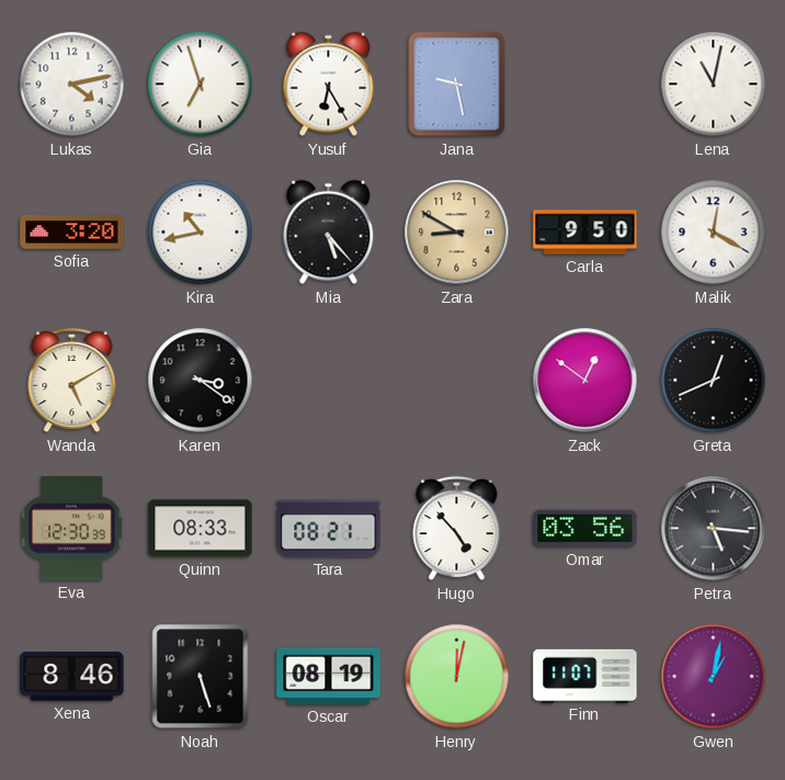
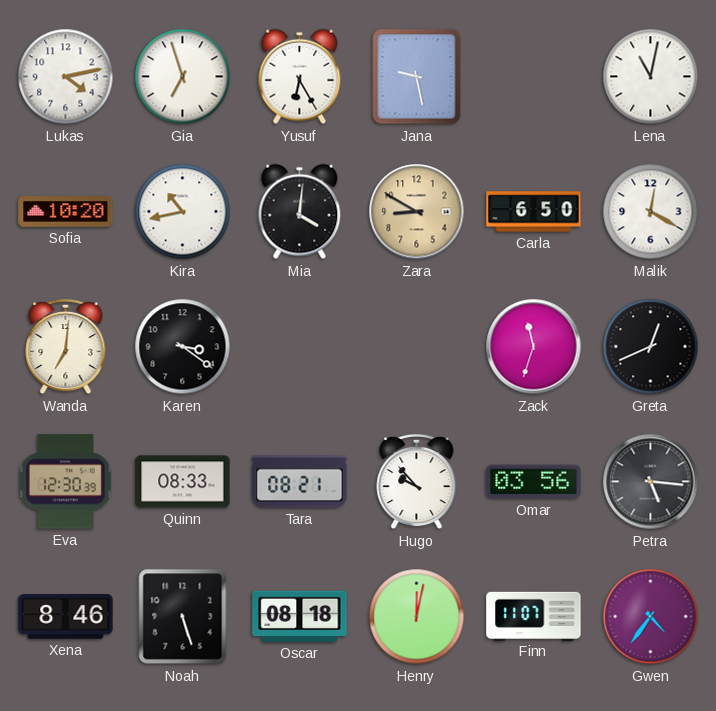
Sofia: 3:20 -> 10:20 (66, 212)
Mia: 5:23 -> 4:01 (300, 212)
Carla: 9:50 -> 6:50 (534, 212)
Wanda: 5:10 -> 7:01 (66, 347)
Zack: 12:51 -> 11:33 (534, 347)
Hugo: 4:53 -> 9:53 (417, 482)
Oscar: 08:19 -> 08:18 (300, 616)
Gwen: 1:02 -> 4:36 (651, 617)
